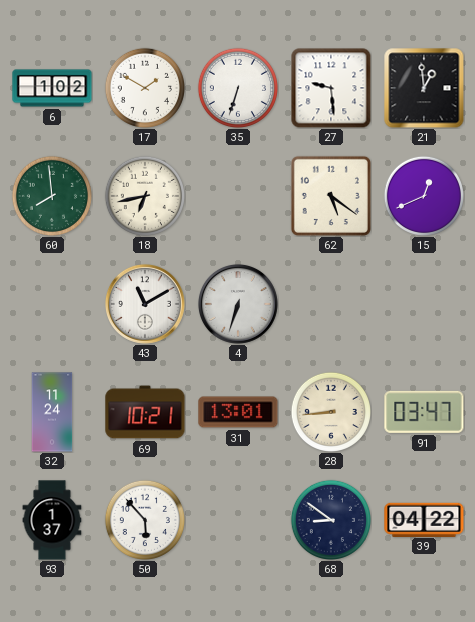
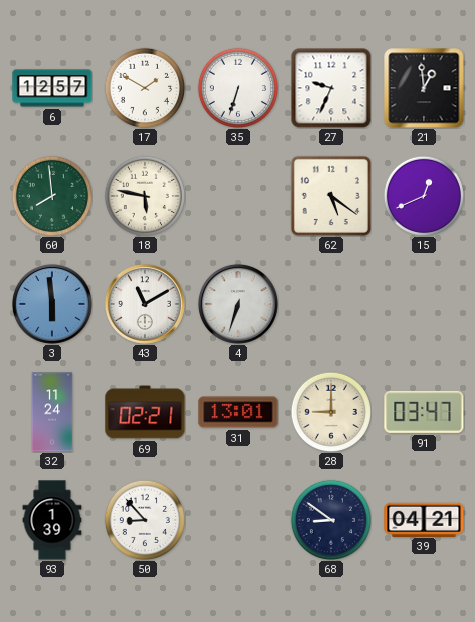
6: 1:02 -> 12:57 (52, 88)
27: 9:29 -> 9:34 (331, 88)
18: 6:43 -> 5:47 (145, 196)
3: none -> 5:59 (52, 304)
69: 10:21 -> 02:21 (145, 412)
28: 8:44 -> 9:00 (331, 412)
93: 1:37 -> 1:39 (52, 520)
50: 5:53 -> 8:53 (145, 520)
39: 04:22 -> 04:21 (424, 519)
